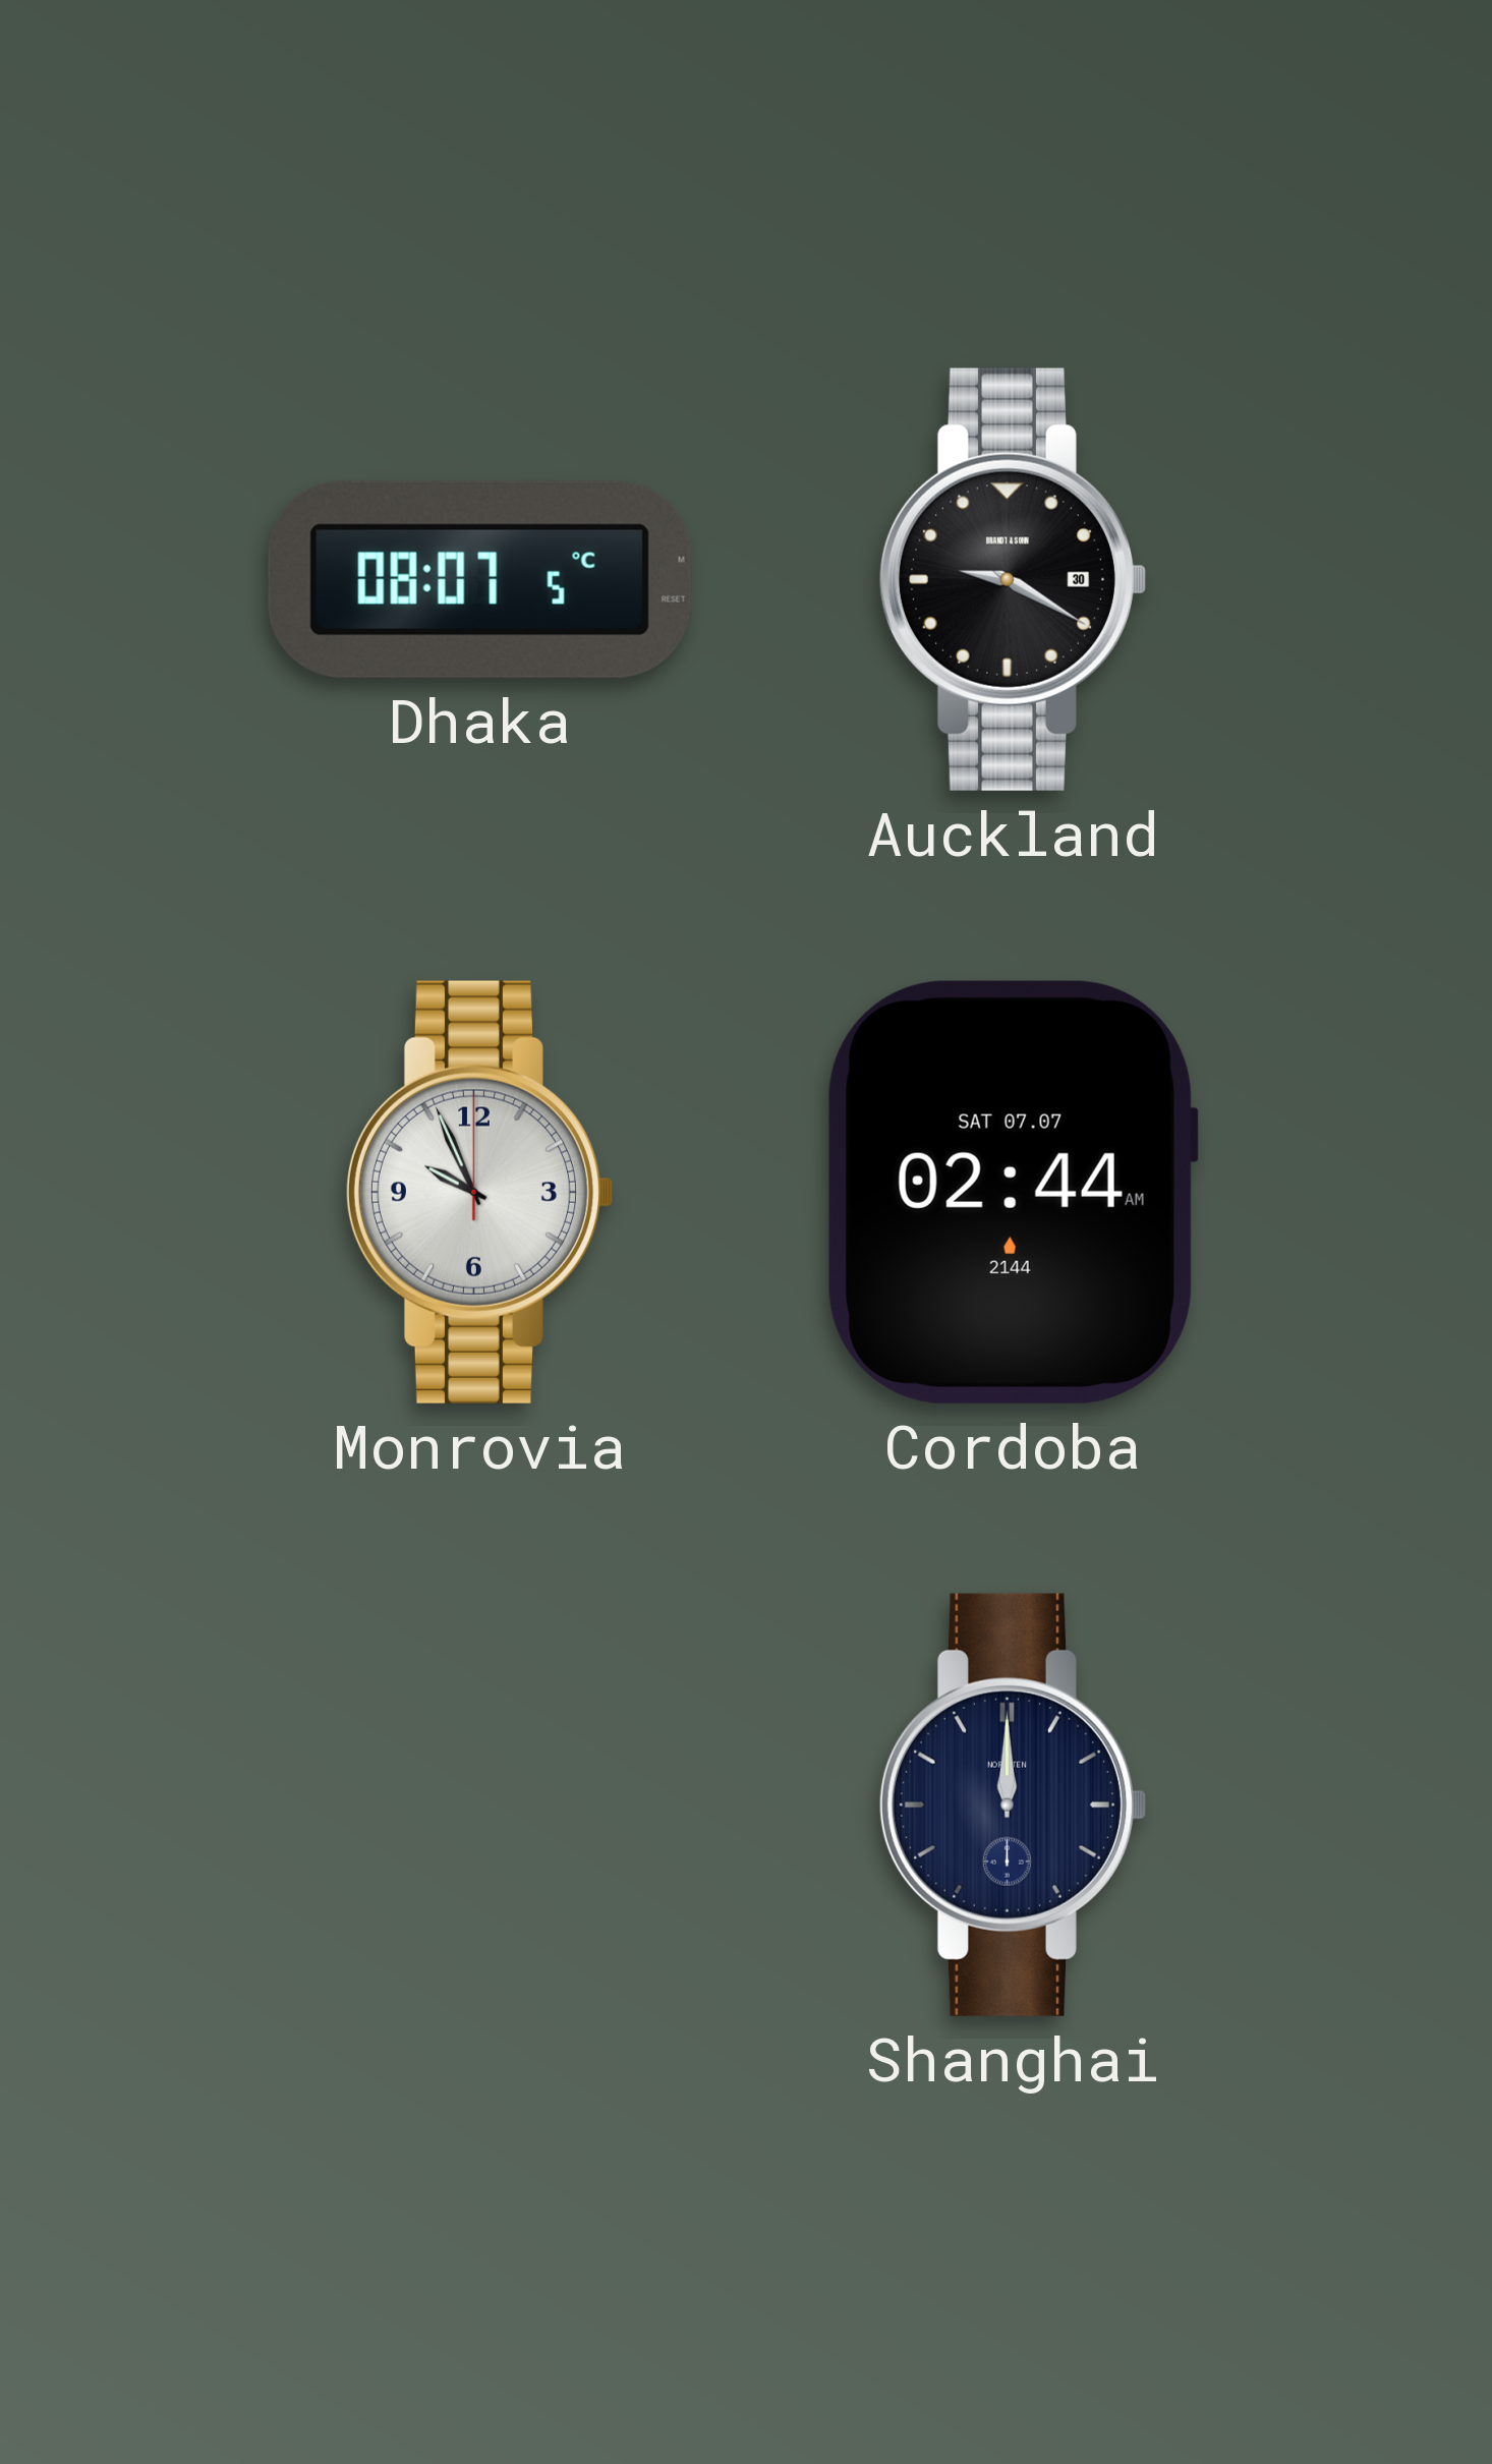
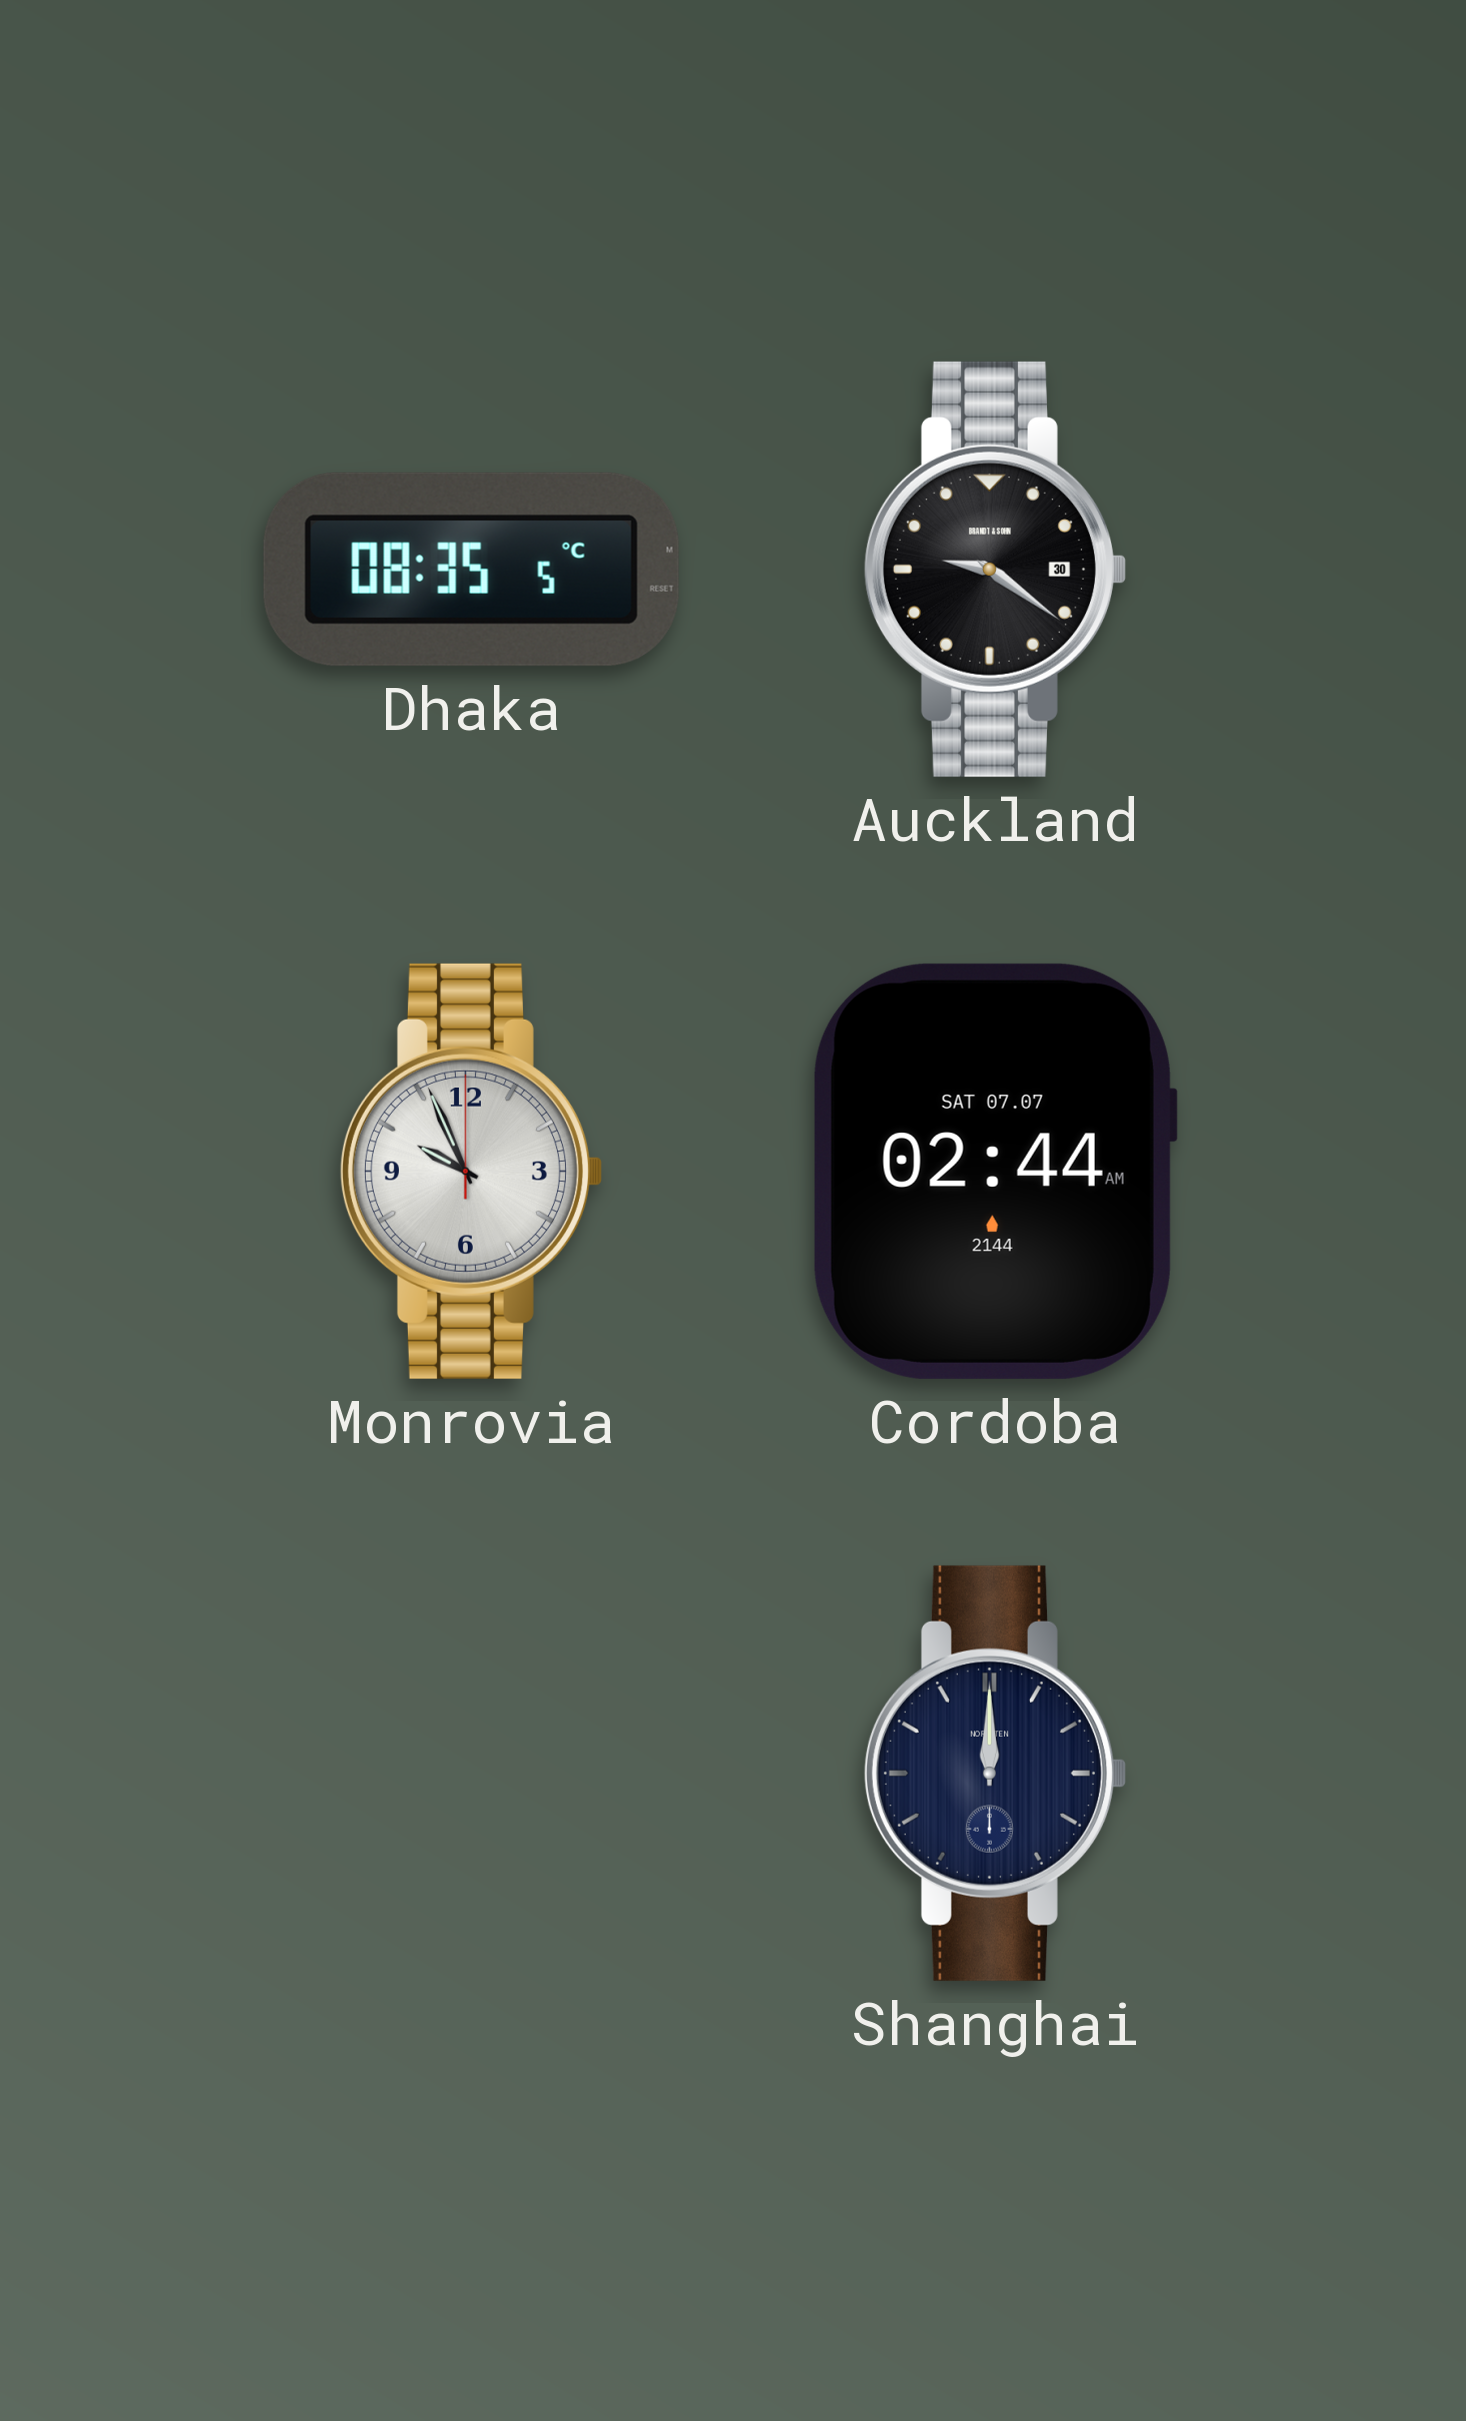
Dhaka: 08:07 -> 08:35 (471, 569)
Auckland: 9:20 -> 9:21 (995, 569)
